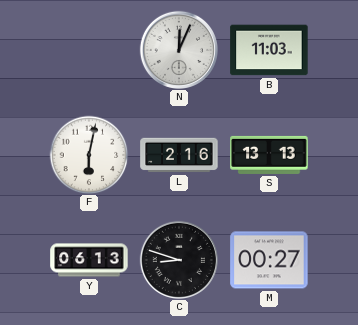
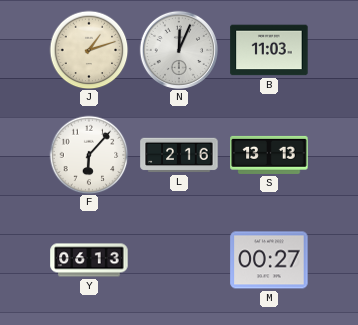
J: none -> 1:12 (89, 50)
F: 6:02 -> 6:07 (89, 155)
C: 8:48 -> none (179, 260)
